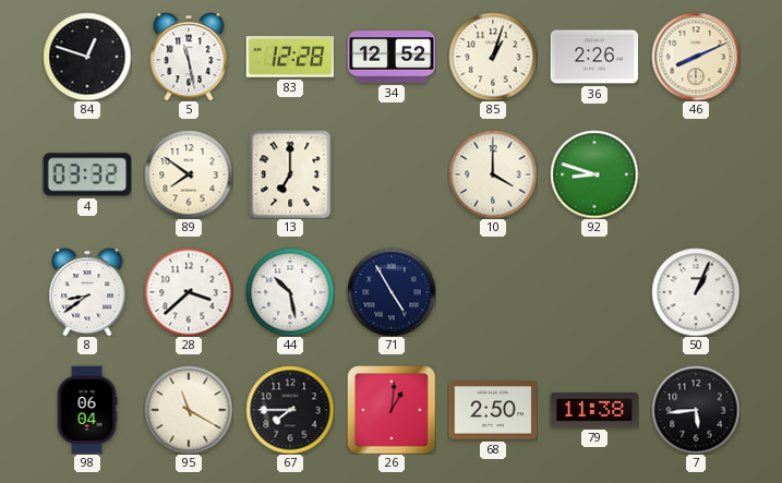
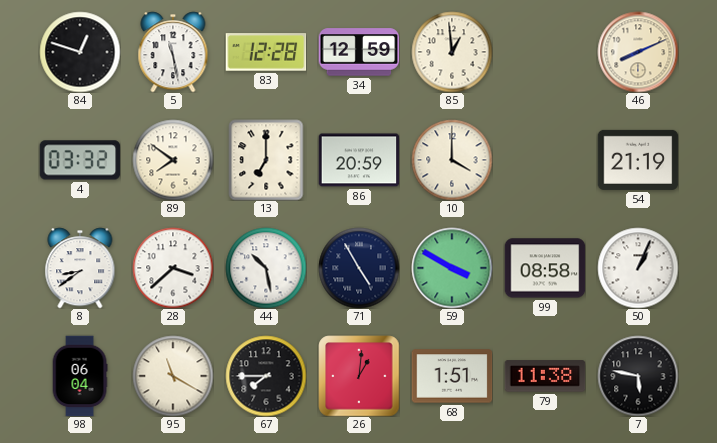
34: 12:52 -> 12:59 (359, 52)
85: 1:03 -> 12:59 (452, 52)
36: 2:26 -> none (594, 57)
86: none -> 20:59 (359, 160)
92: 8:48 -> none (594, 174)
54: none -> 21:19 (638, 160)
59: none -> 3:50 (452, 268)
99: none -> 08:58 (545, 268)
68: 2:50 -> 1:51 (452, 376)
7: 5:44 -> 5:47 (638, 376)
